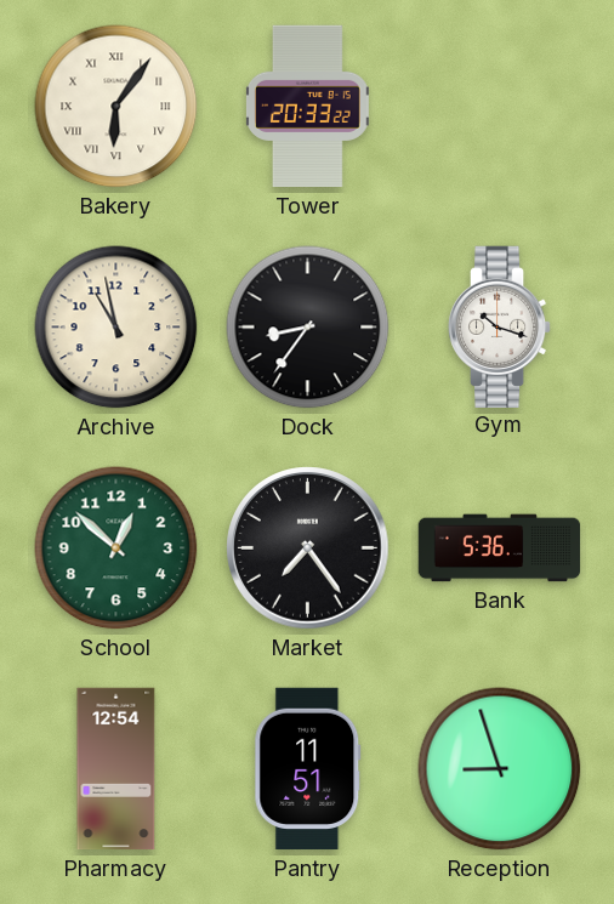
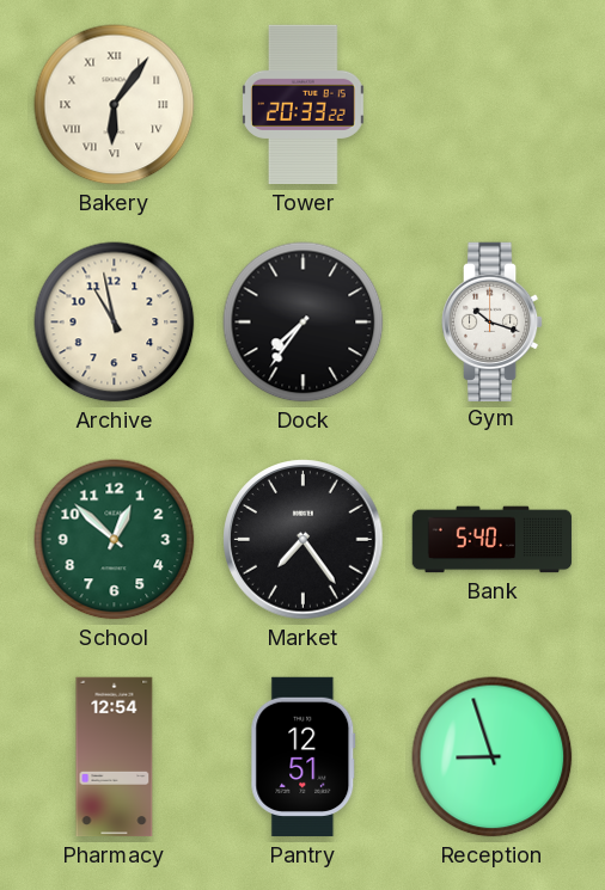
Dock: 8:36 -> 7:36 (304, 323)
Bank: 5:36 -> 5:40 (493, 540)
Pantry: 11:51 -> 12:51 (304, 757)
